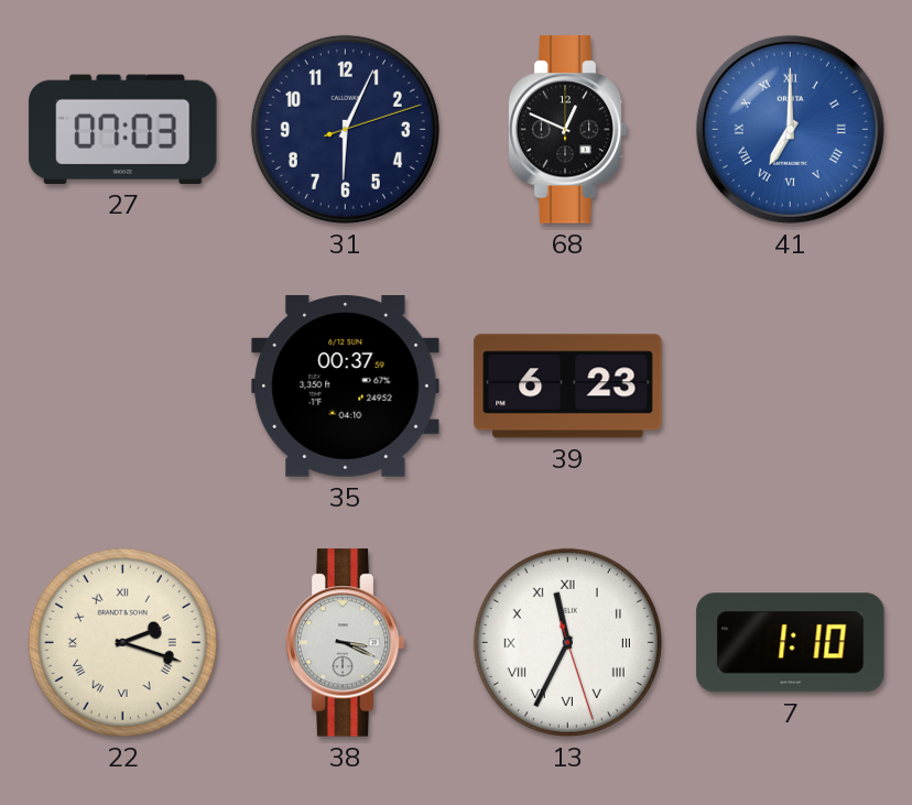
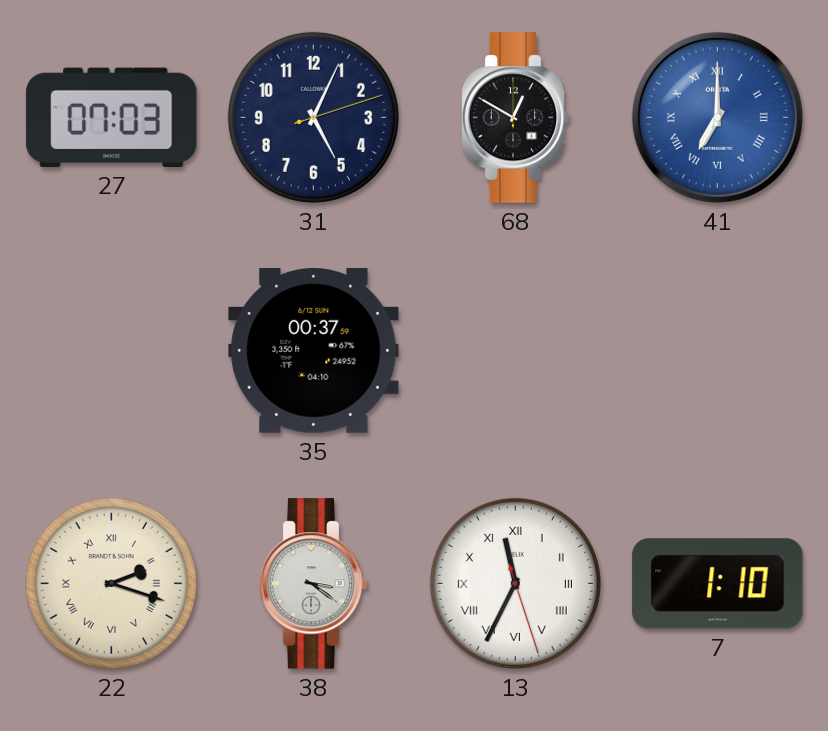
31: 6:04 -> 5:04 (313, 117)
68: 12:49 -> 12:50 (515, 118)
39: 6:23 -> none (568, 387)
38: 3:19 -> 3:21 (313, 584)
